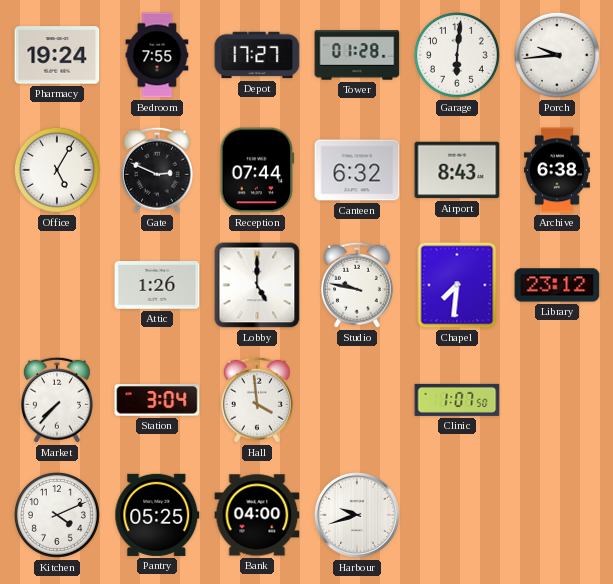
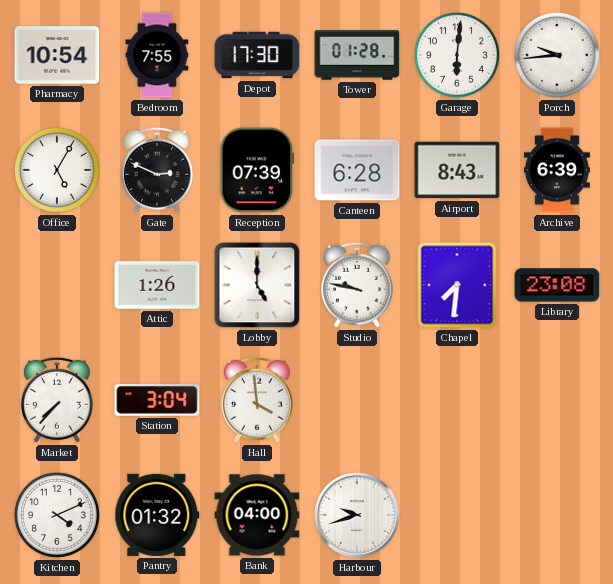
Pharmacy: 19:24 -> 10:54 (57, 55)
Depot: 17:27 -> 17:30 (257, 55)
Reception: 07:44 -> 07:39 (257, 170)
Canteen: 6:32 -> 6:28 (357, 170)
Archive: 6:38 -> 6:39 (557, 170)
Library: 23:12 -> 23:08 (557, 285)
Clinic: 1:07 -> none (457, 400)
Pantry: 05:25 -> 01:32 (157, 515)
